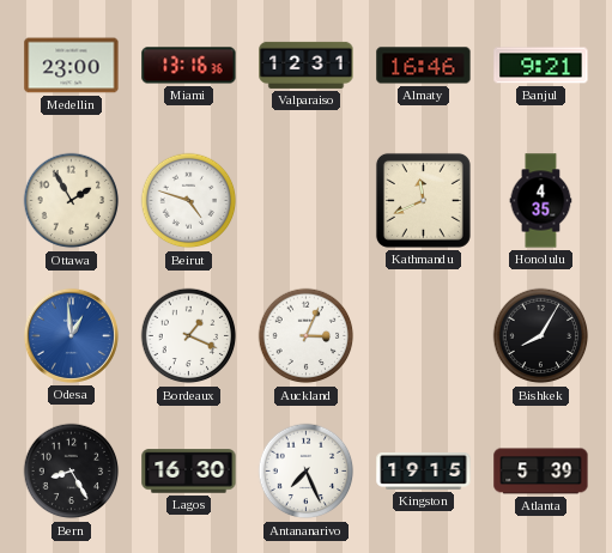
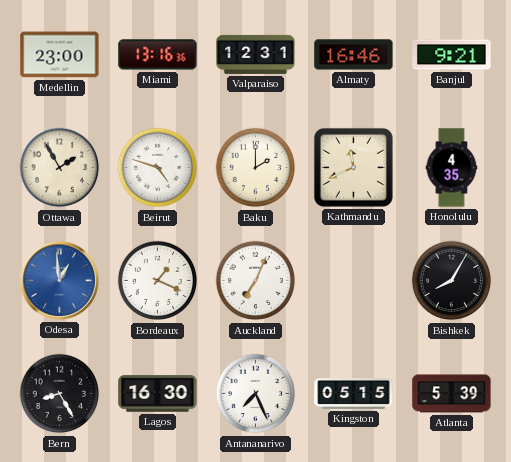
Baku: none -> 2:00 (256, 168)
Auckland: 3:04 -> 7:04 (256, 281)
Kingston: 19:15 -> 05:15 (354, 394)
